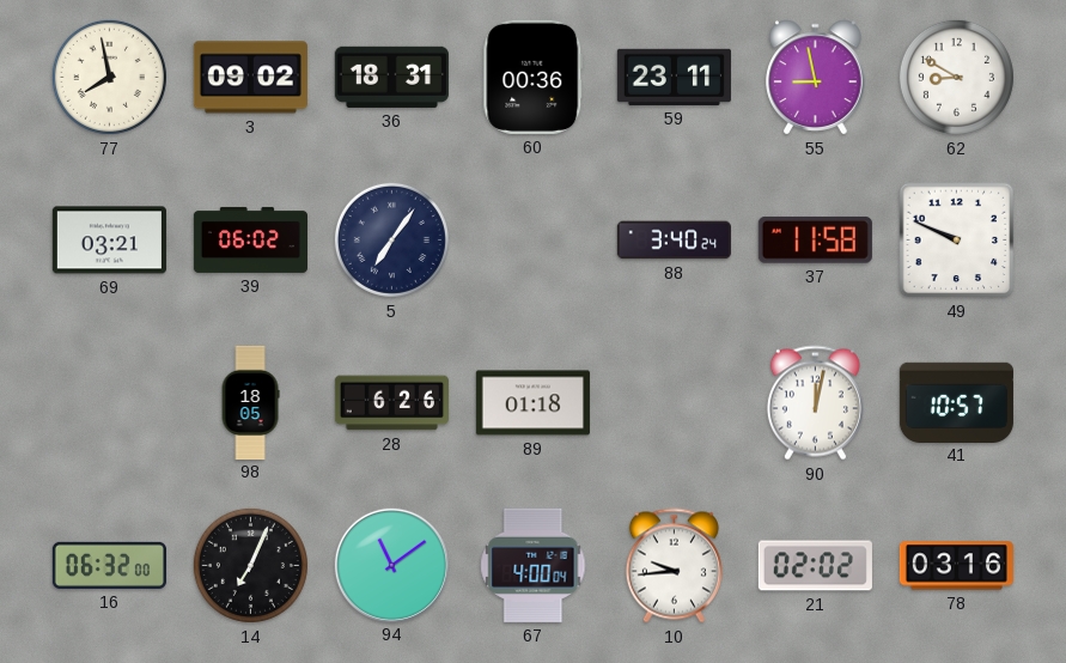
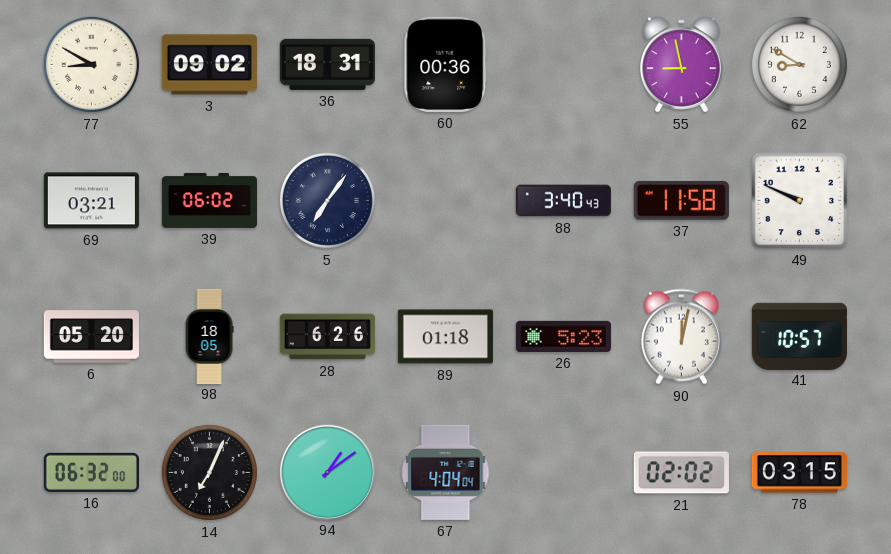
77: 7:58 -> 8:50 (91, 64)
59: 23:11 -> none (674, 77)
88: 3:40:24 -> 3:40:43 (563, 201)
6: none -> 05:20 (91, 337)
26: none -> 5:23 (563, 336)
94: 11:09 -> 1:09 (327, 472)
67: 4:00 -> 4:04 (446, 472)
10: 9:44 -> none (674, 566)
78: 03:16 -> 03:15 (799, 473)
